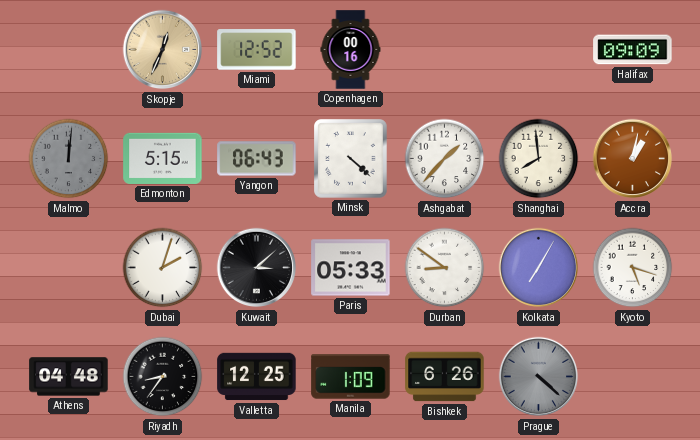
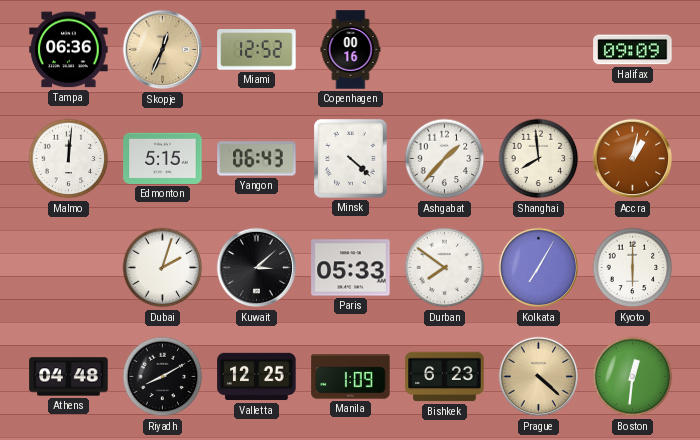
Tampa: none -> 06:36 (69, 50)
Malmo dial: grey -> white (69, 159)
Durban: 8:51 -> 7:51 (445, 268)
Kyoto: 5:18 -> 6:00 (633, 268)
Riyadh: 8:36 -> 8:10 (163, 377)
Bishkek: 6:26 -> 6:23 (445, 377)
Prague dial: grey -> champagne (539, 377)
Boston: none -> 12:31 (633, 377)
